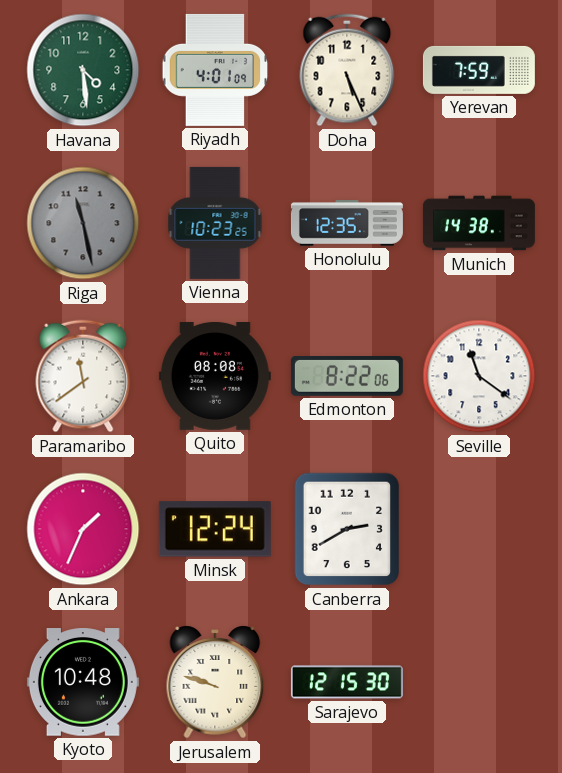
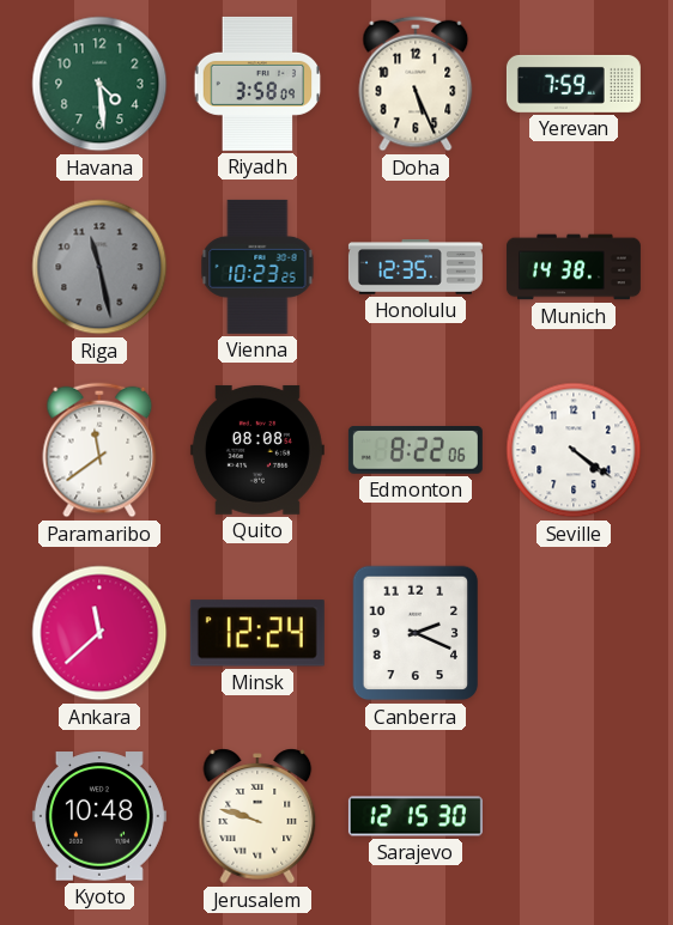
Riyadh: 4:01 -> 3:58 (257, 84)
Seville: 11:21 -> 4:21 (574, 450)
Ankara: 1:34 -> 11:38 (99, 633)
Canberra: 2:40 -> 2:19 (416, 633)
